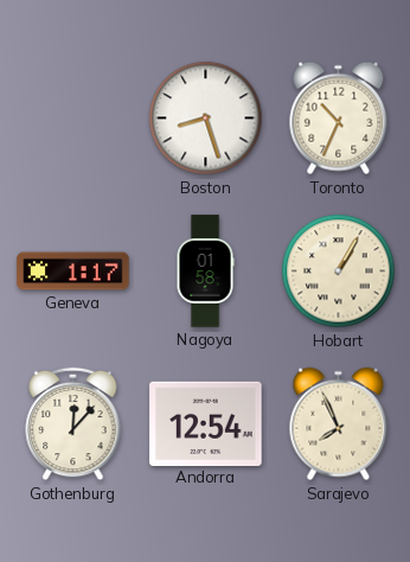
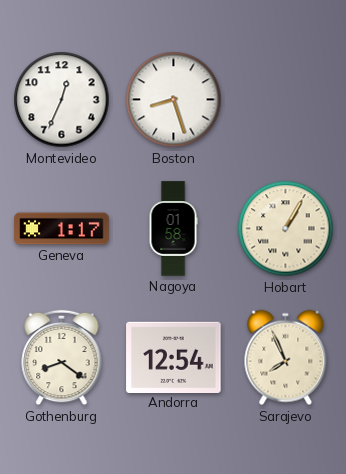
Montevideo: none -> 12:34 (62, 100)
Toronto: 10:34 -> none (339, 119)
Gothenburg: 12:07 -> 8:21 (62, 358)
